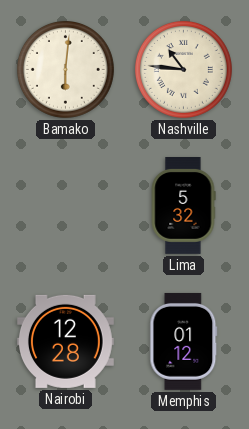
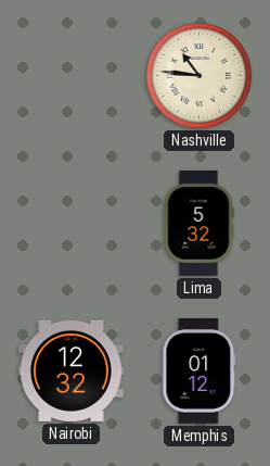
Bamako: 6:01 -> none (65, 69)
Nairobi: 12:28 -> 12:32 (70, 370)
